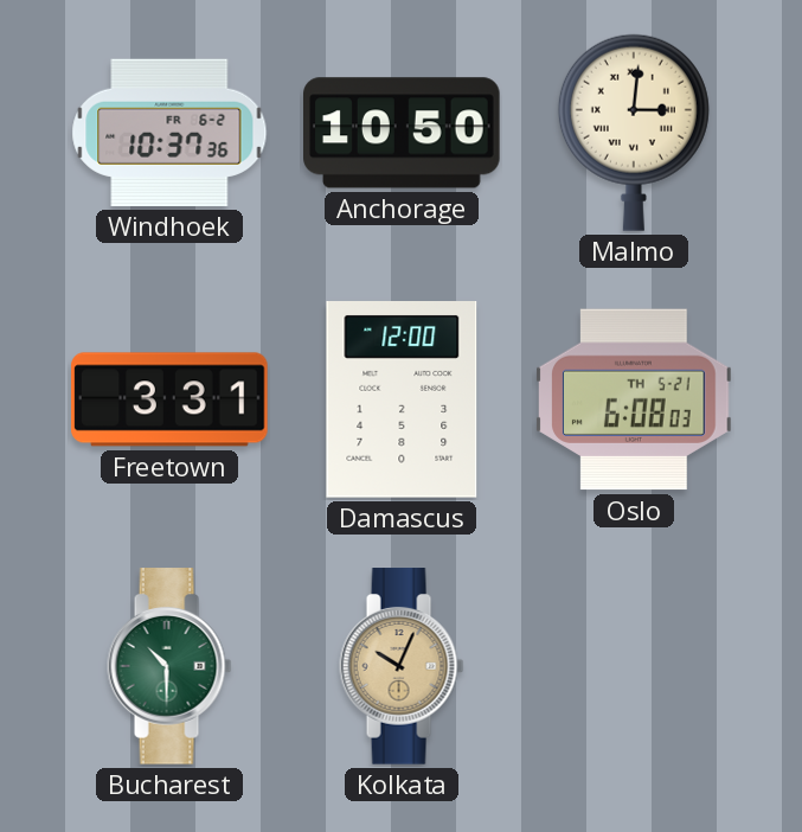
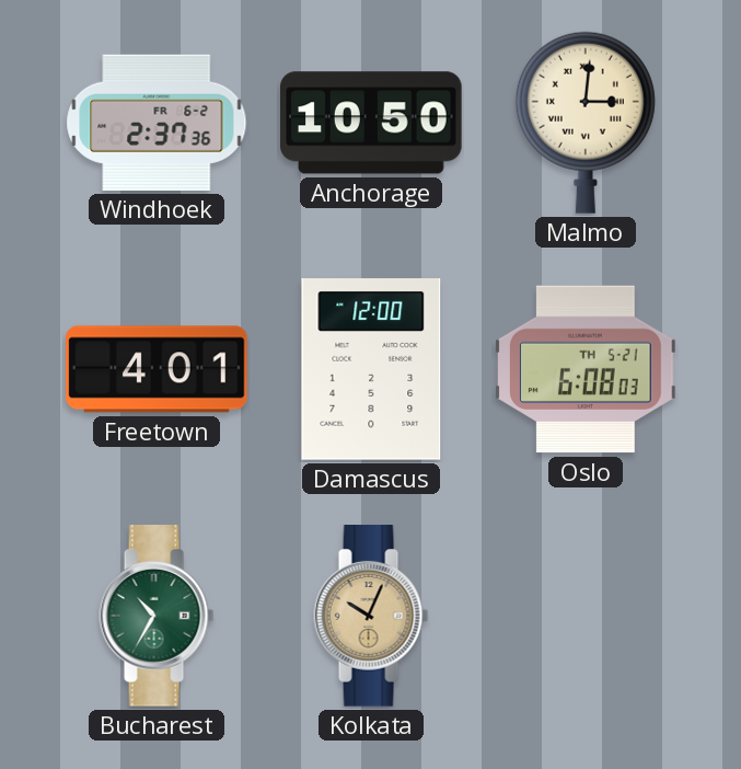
Windhoek: 10:37 -> 2:37 (157, 123)
Freetown: 3:31 -> 4:01 (157, 369)
Bucharest: 10:30 -> 10:35 (157, 616)
